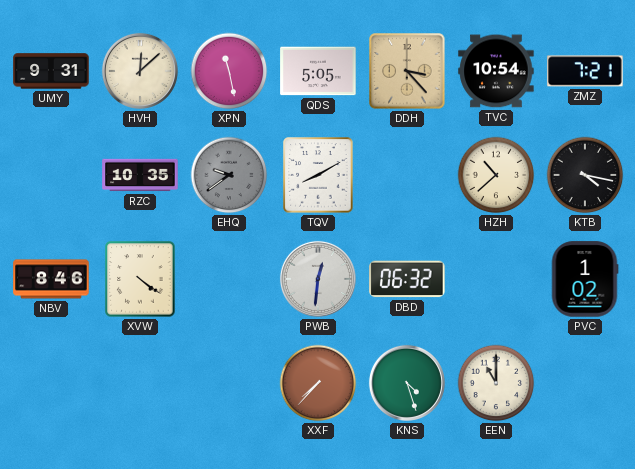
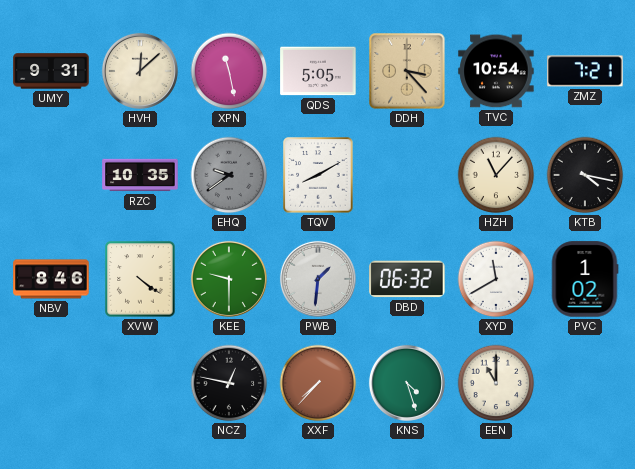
HZH: 10:38 -> 11:07 (496, 175)
KEE: none -> 9:30 (229, 279)
PWB: 12:31 -> 1:31 (318, 279)
XYD: none -> 11:40 (496, 279)
NCZ: none -> 12:47 (229, 383)
